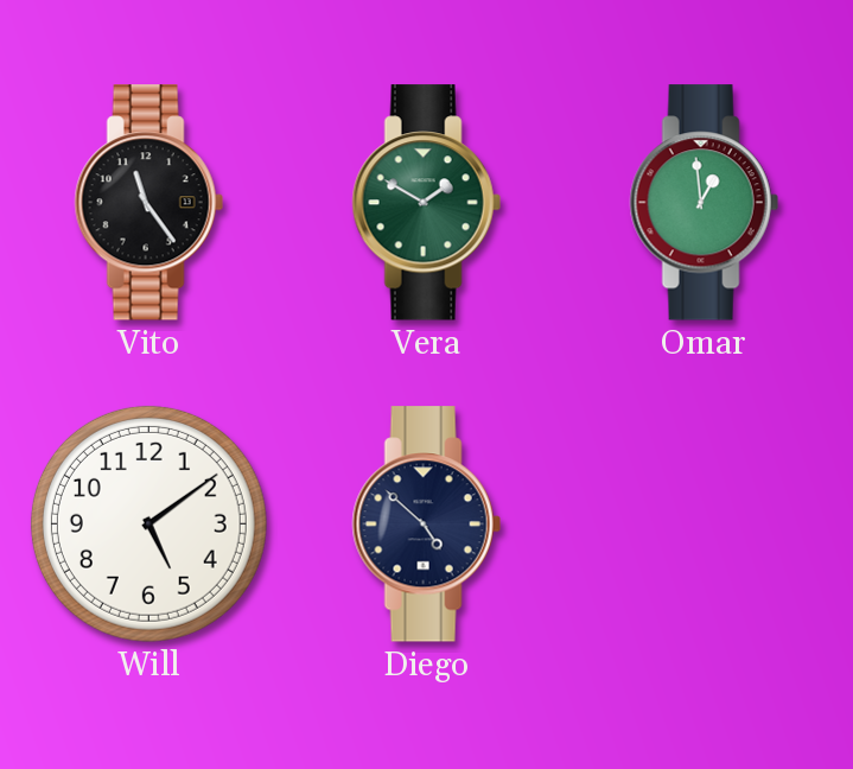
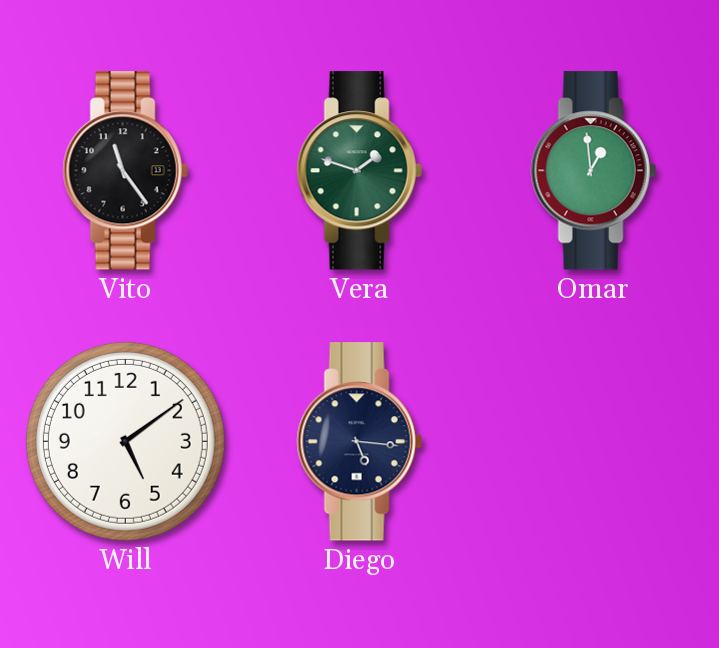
Vera: 1:50 -> 1:48 (359, 171)
Diego: 4:52 -> 5:16 (359, 442)
